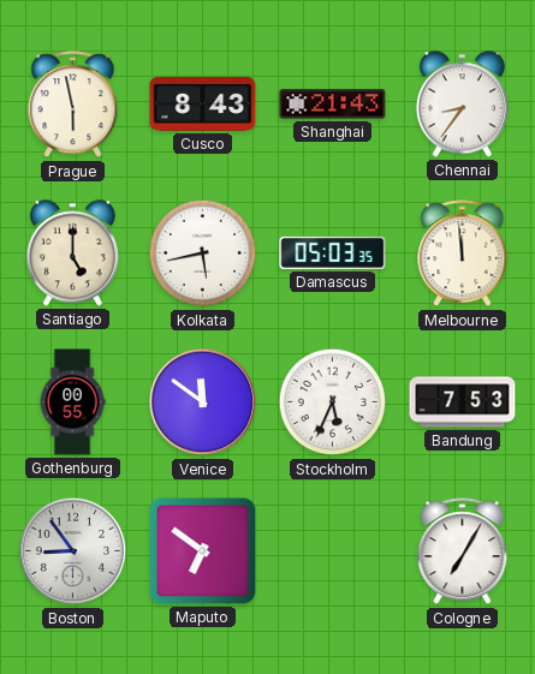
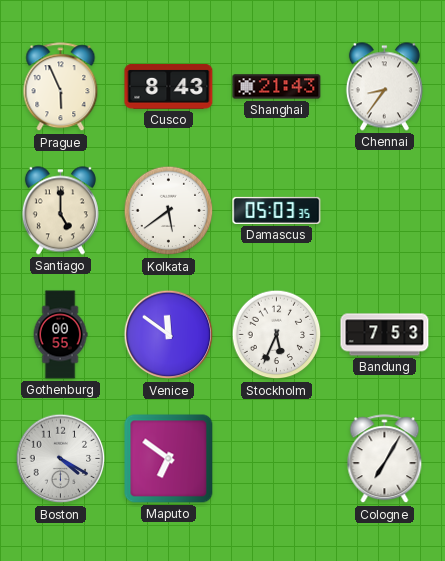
Prague: 5:58 -> 5:56 (61, 87)
Kolkata: 5:43 -> 5:39 (169, 211)
Melbourne: 11:59 -> none (463, 254)
Boston: 8:54 -> 4:20 (61, 459)
